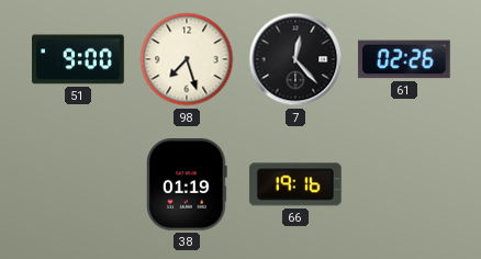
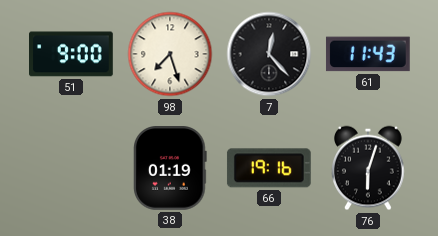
61: 02:26 -> 11:43 (368, 54)
76: none -> 6:03 (369, 168)
